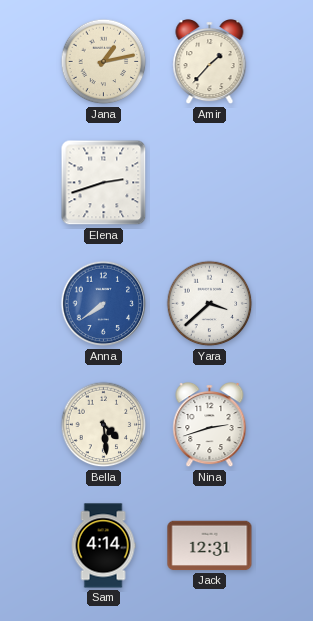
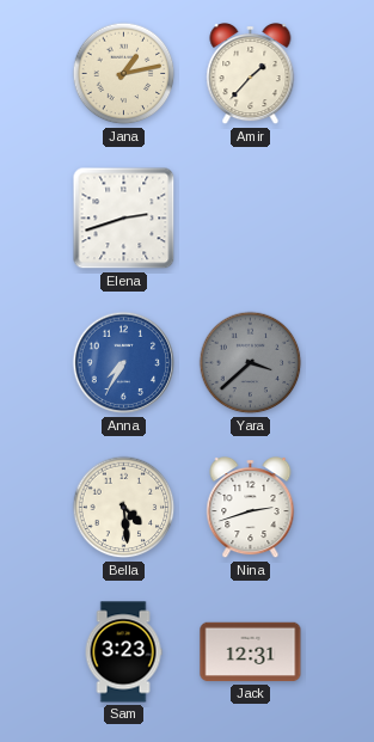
Anna: 7:39 -> 7:35 (124, 363)
Yara dial: white -> grey (251, 363)
Sam: 4:14 -> 3:23 (123, 652)
